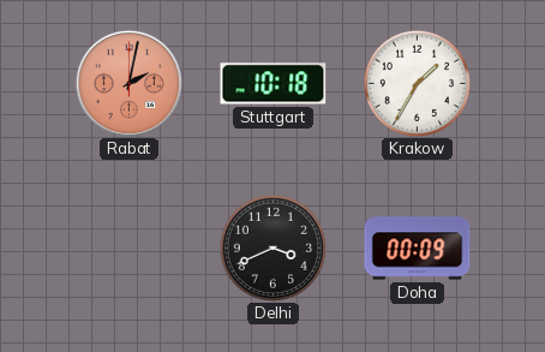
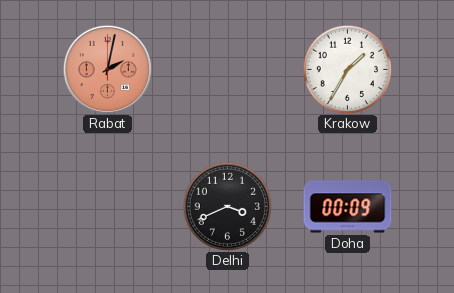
Stuttgart: 10:18 -> none (274, 84)
